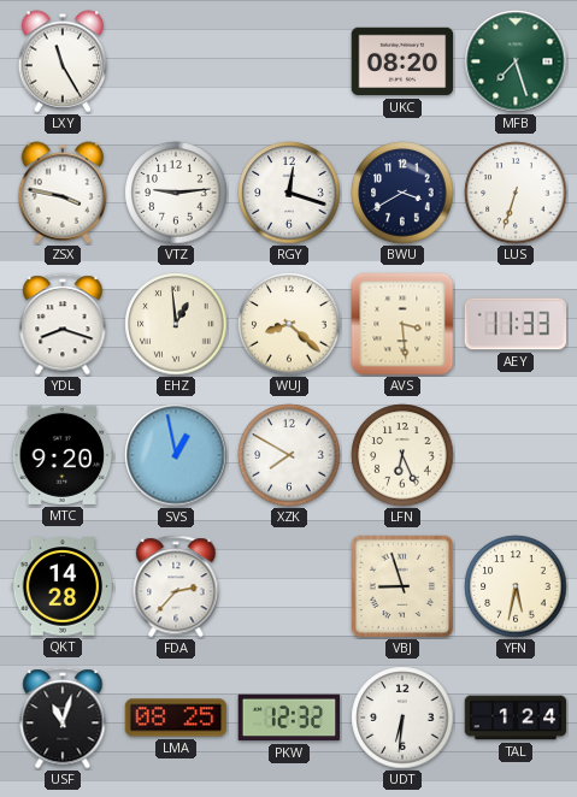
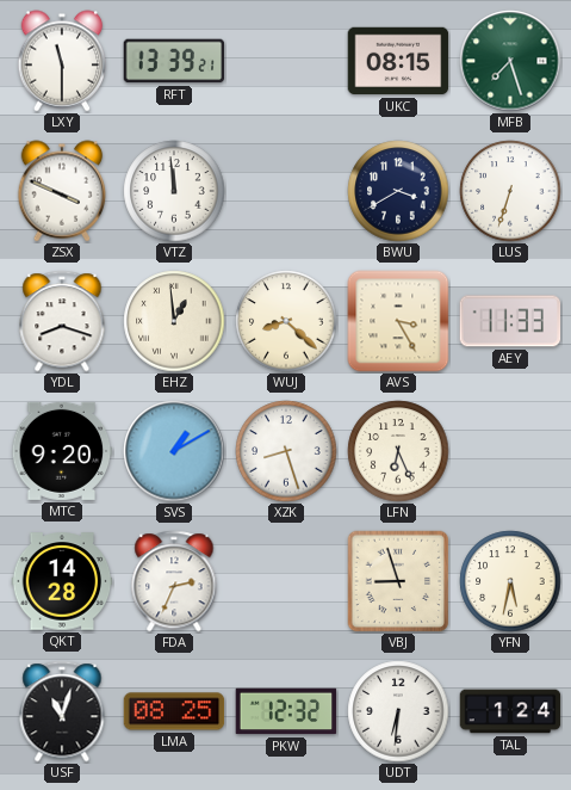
LXY: 11:25 -> 11:30 (62, 61)
RFT: none -> 13:39 (174, 61)
UKC: 08:20 -> 08:15 (398, 61)
ZSX: 3:47 -> 3:49 (62, 191)
VTZ: 9:14 -> 11:59 (174, 191)
RGY: 12:18 -> none (289, 193)
AVS: 3:29 -> 3:25 (398, 321)
SVS: 12:58 -> 1:10 (174, 451)
XZK: 7:50 -> 8:27 (286, 451)
FDA: 2:37 -> 2:34 (174, 581)
